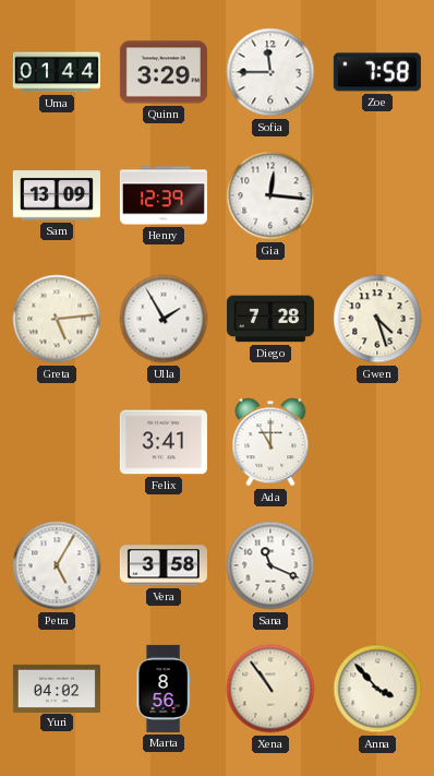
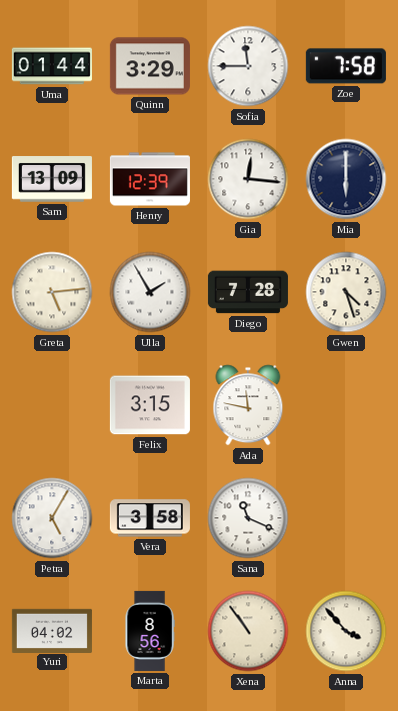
Mia: none -> 6:00 (346, 179)
Felix: 3:41 -> 3:15 (150, 405)
Ada: 11:00 -> 11:47 (248, 405)
